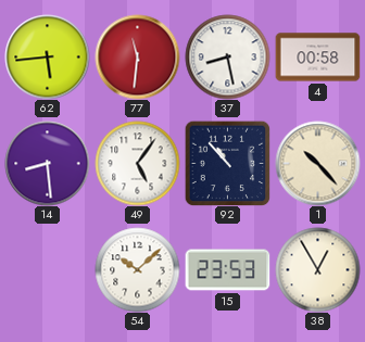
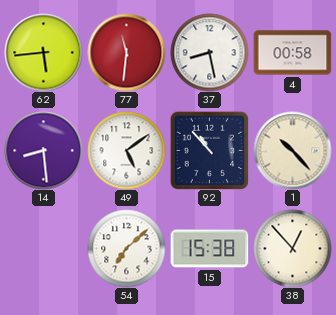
49: 5:06 -> 5:09 (126, 150)
54: 10:08 -> 7:08 (126, 248)
15: 23:53 -> 15:38 (209, 249)
38: 12:55 -> 12:53 (292, 248)
